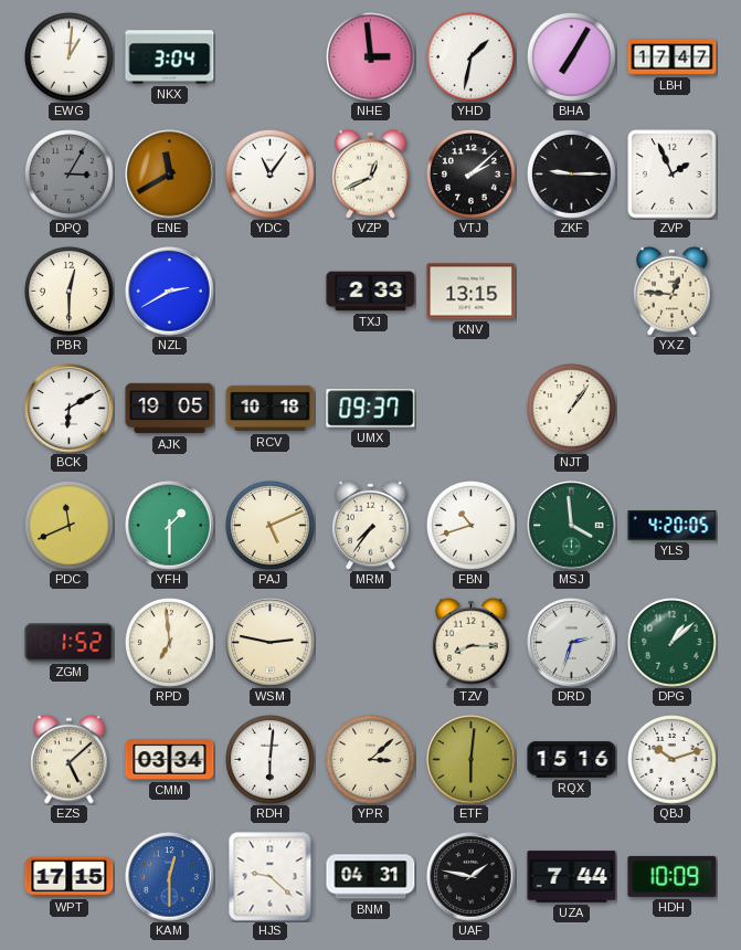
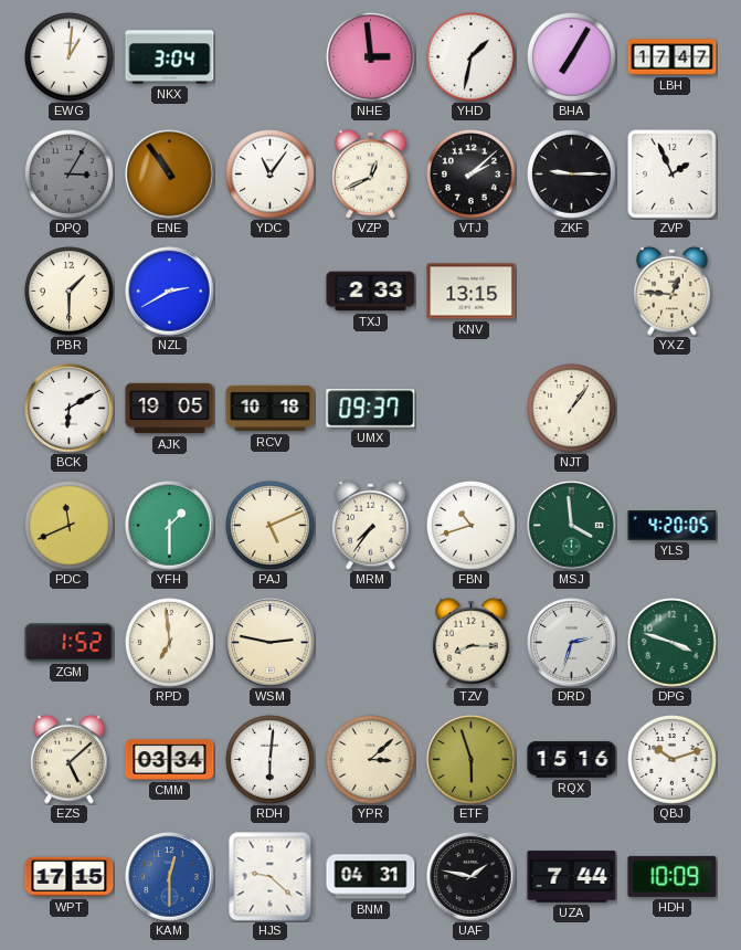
ENE: 11:40 -> 10:54 (170, 175)
PBR: 12:30 -> 1:30 (70, 292)
DPG: 1:08 -> 3:48 (673, 643)
ETF: 6:01 -> 5:57 (472, 760)
